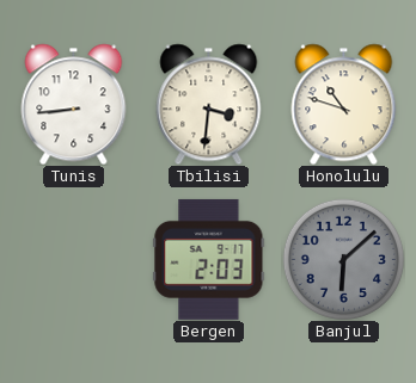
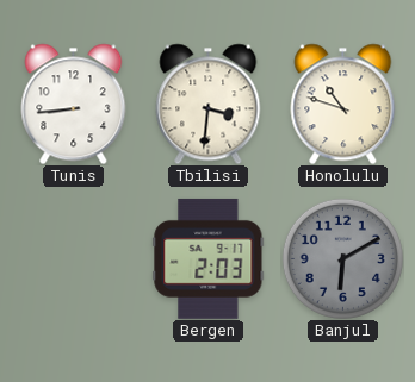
Banjul: 6:08 -> 6:10 (342, 258)
